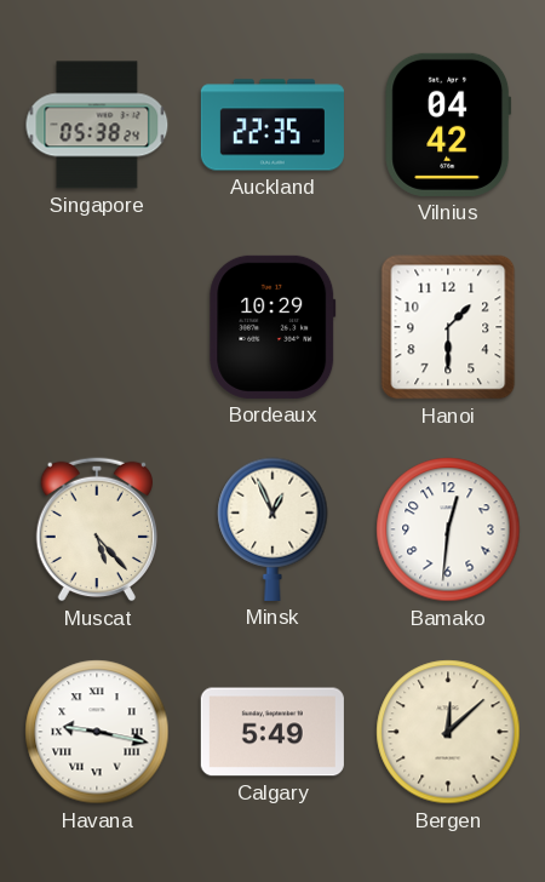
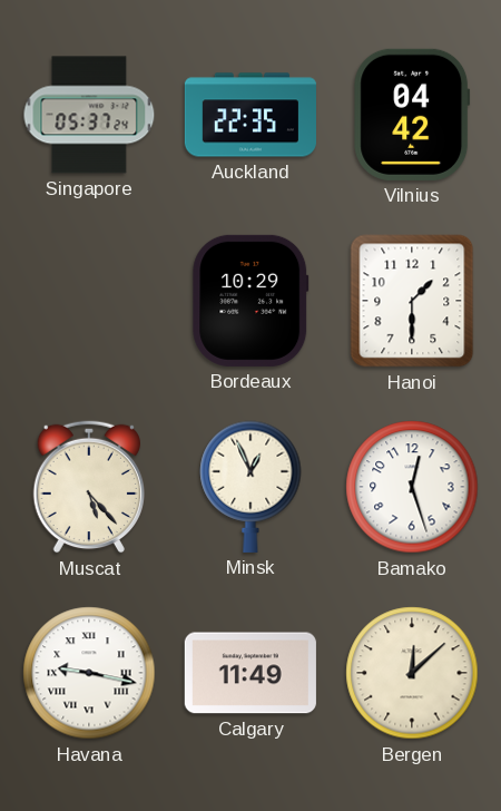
Singapore: 05:38 -> 05:37 (89, 115)
Bamako: 12:31 -> 12:27 (412, 487)
Calgary: 5:49 -> 11:49 (250, 673)
